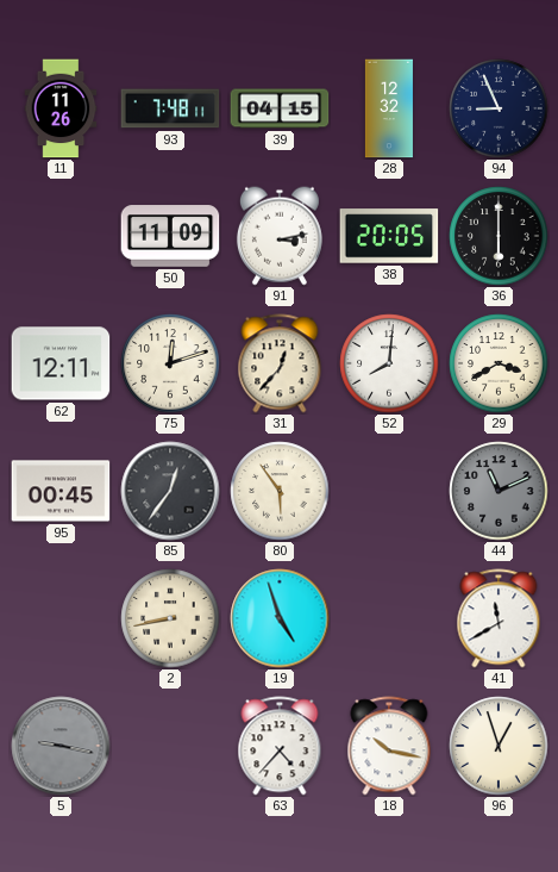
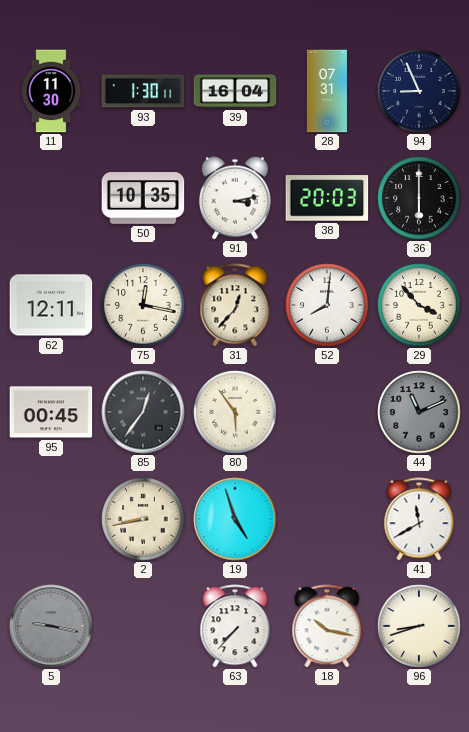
11: 11:26 -> 11:30 (51, 91)
93: 7:48 -> 1:30 (143, 91)
39: 04:15 -> 16:04 (235, 91)
28: 12:32 -> 07:31 (327, 91)
50: 11:09 -> 10:35 (143, 198)
38: 20:05 -> 20:03 (327, 198)
75: 12:12 -> 12:17 (143, 305)
29: 3:40 -> 3:53 (419, 305)
63: 4:37 -> 7:37 (235, 626)
96: 12:57 -> 8:42 (419, 626)
